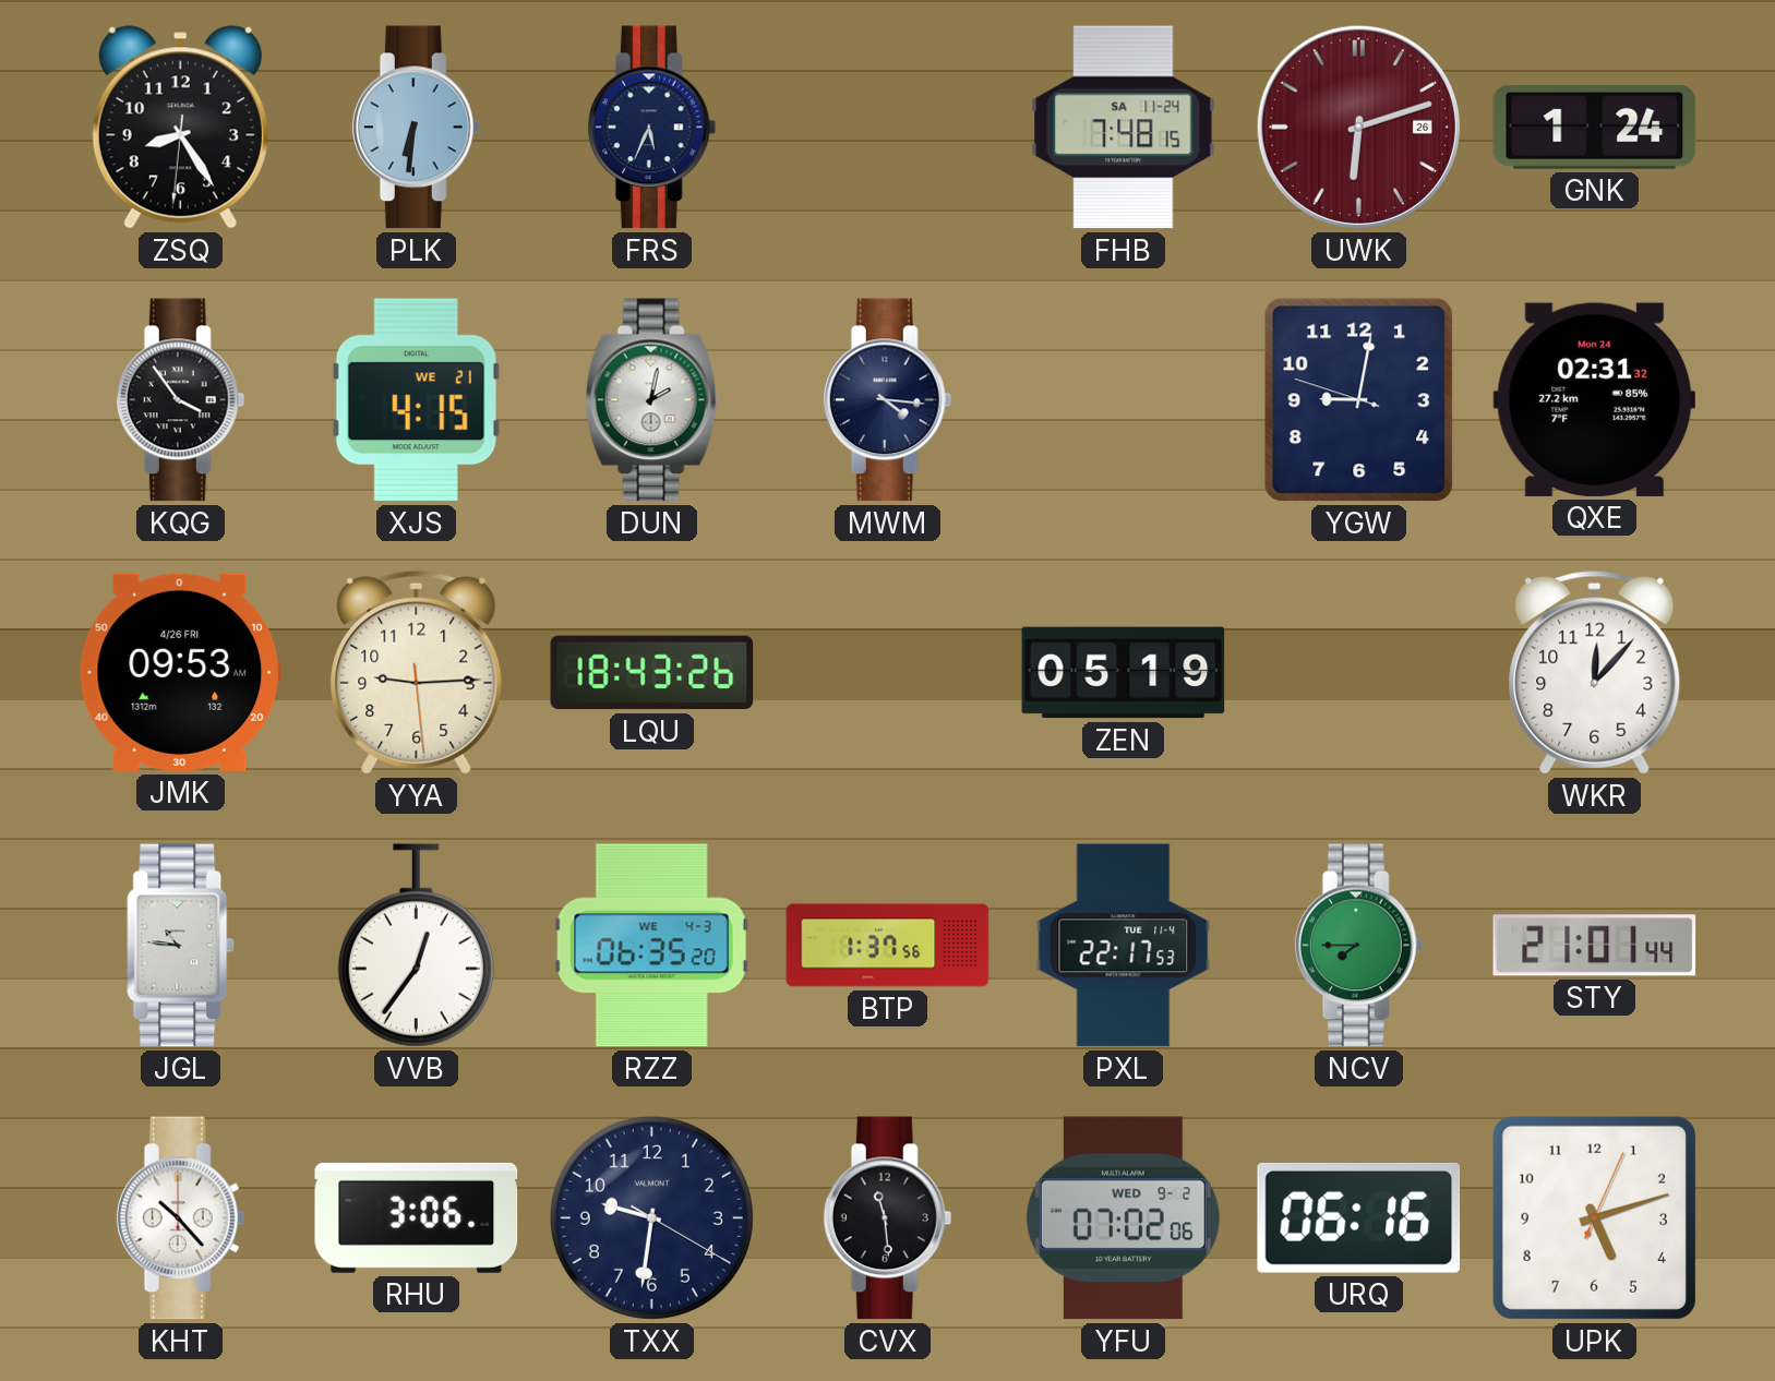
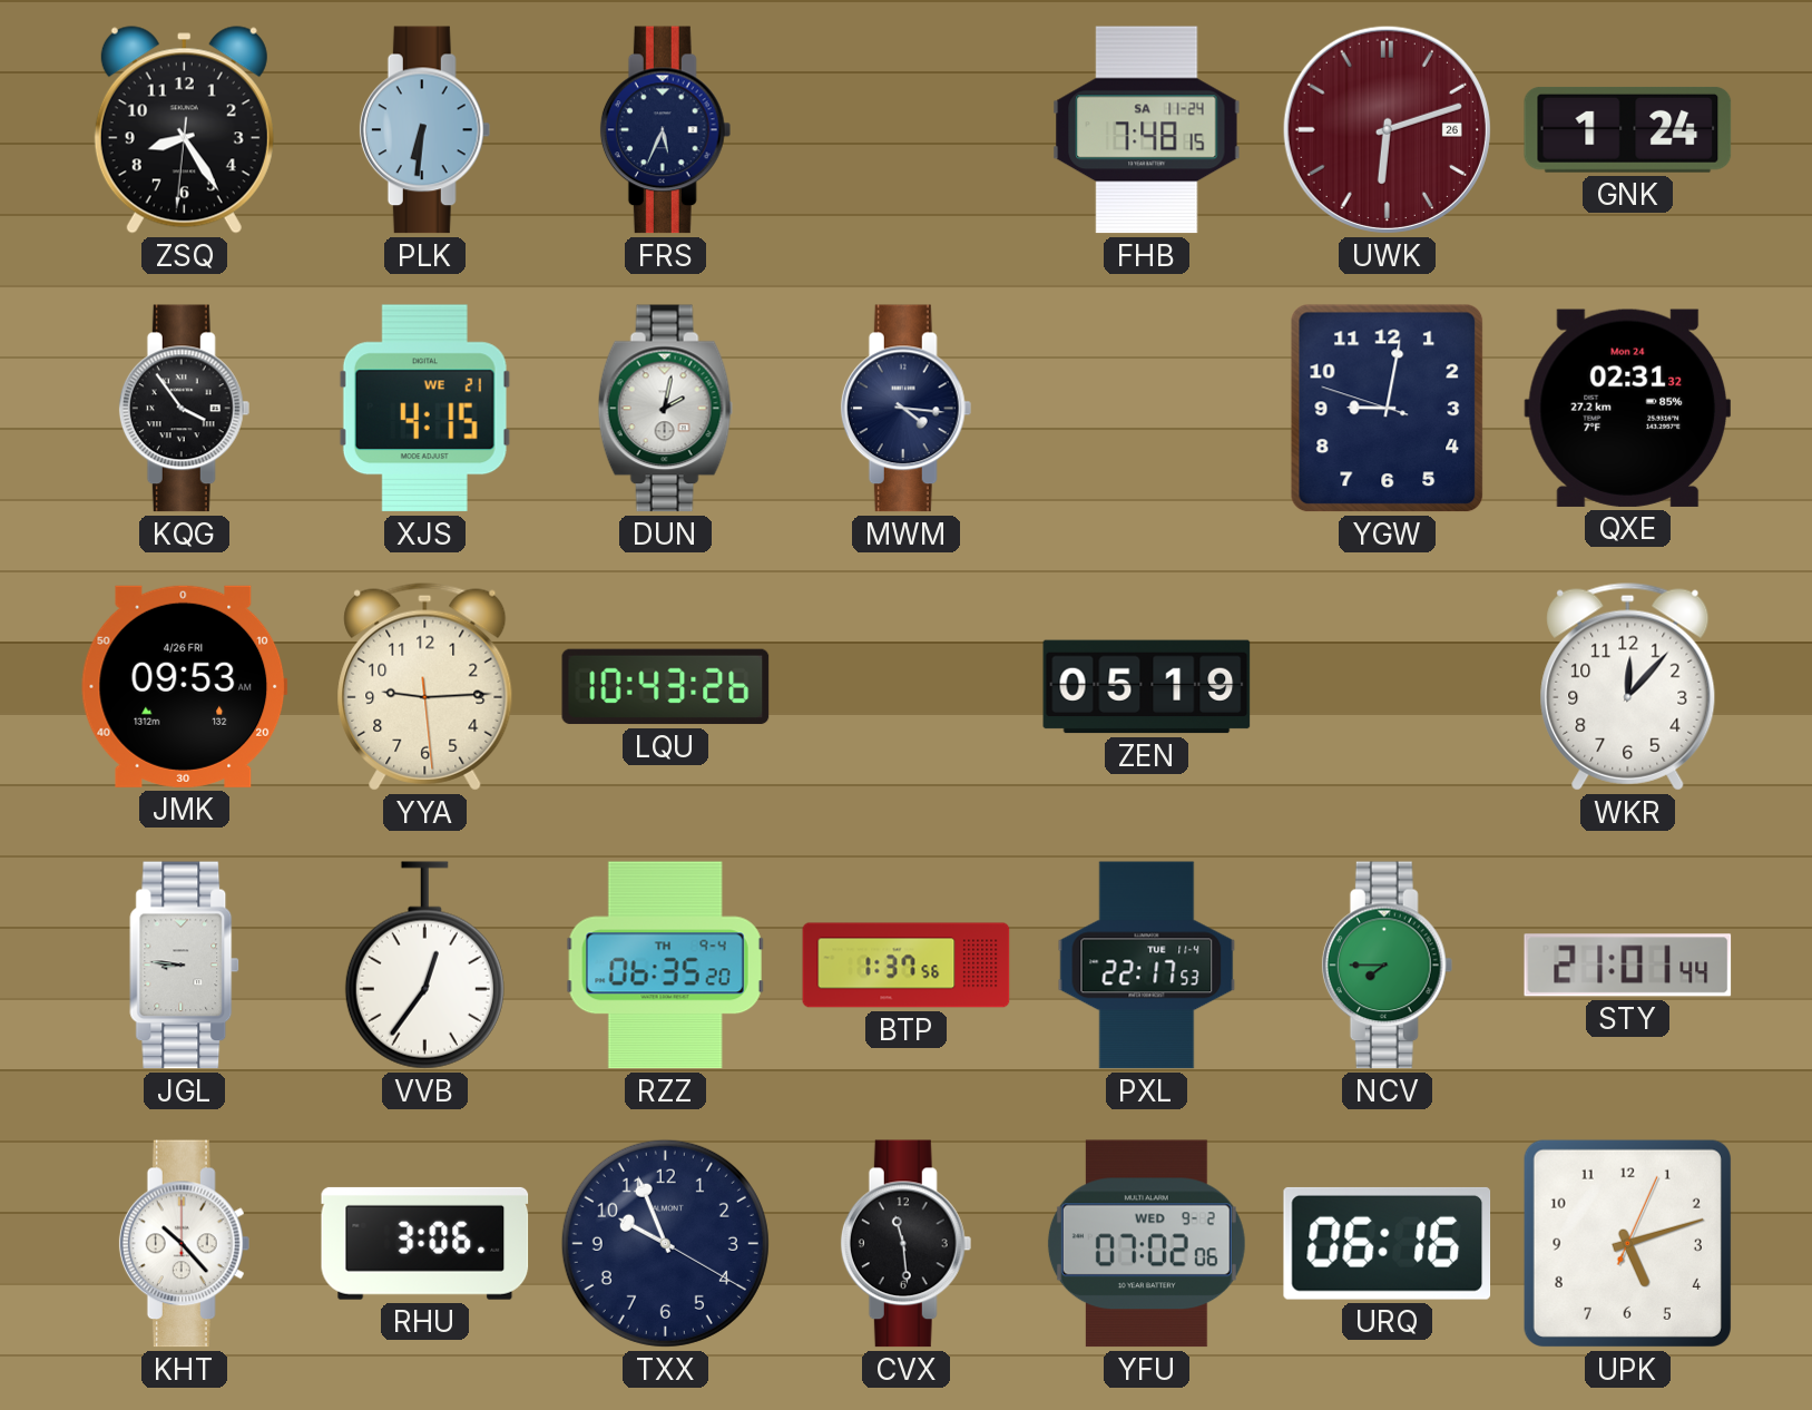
LQU: 18:43 -> 10:43 (666, 687)
JGL: 10:46 -> 8:46 (185, 966)
RZZ date: WE 4-3 -> TH 9-4 (665, 966)
TXX: 9:31 -> 9:56 (665, 1243)
